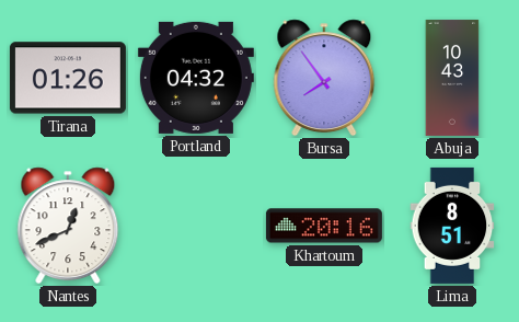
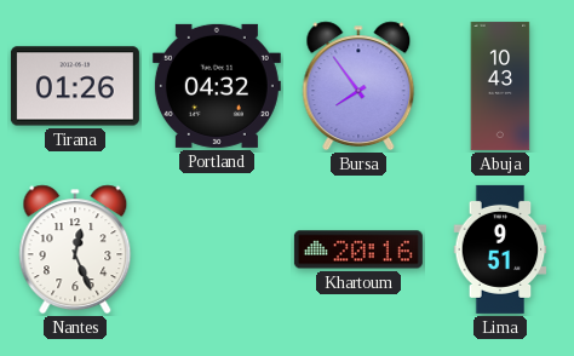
Nantes: 12:41 -> 12:26 (75, 249)
Lima: 8:51 -> 9:51 (500, 249)
